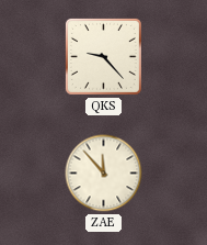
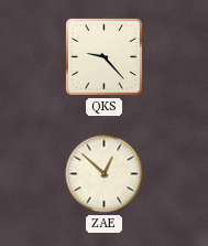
ZAE: 11:53 -> 12:52 (105, 174)
